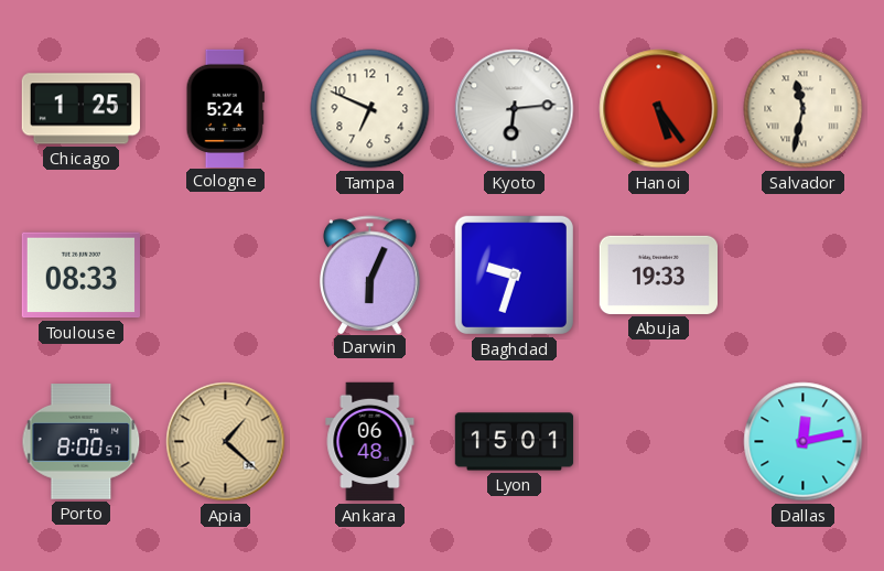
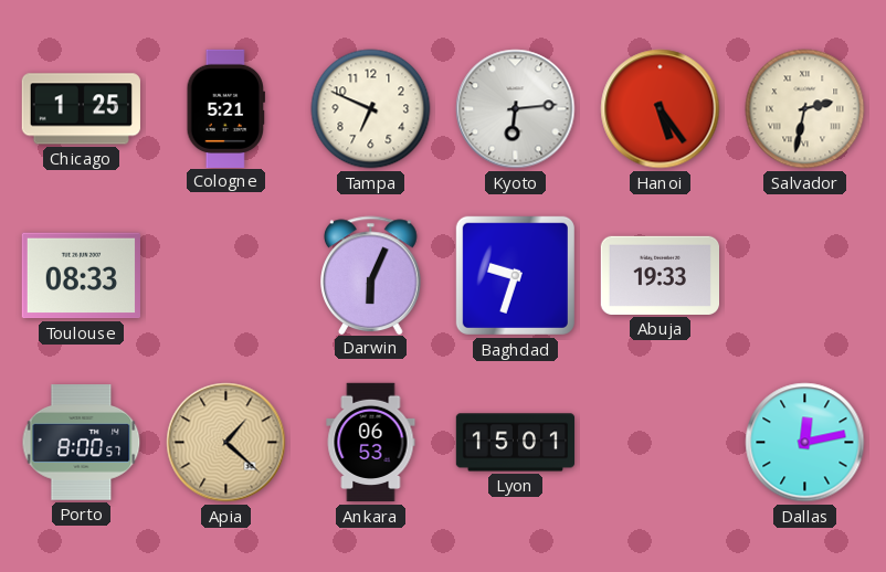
Cologne: 5:24 -> 5:21 (225, 108)
Salvador: 11:32 -> 2:32 (805, 109)
Ankara: 06:48 -> 06:53 (371, 443)
